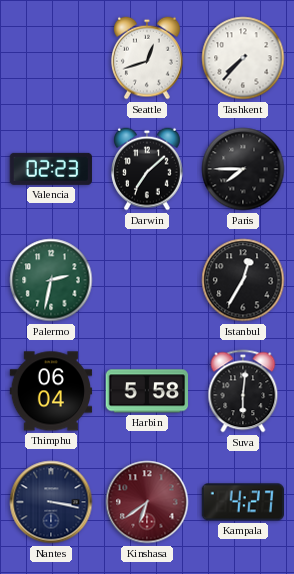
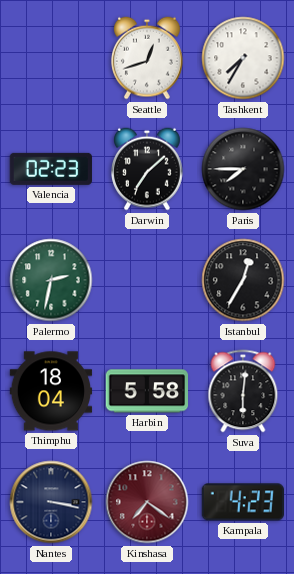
Tashkent: 7:37 -> 7:35 (243, 58)
Thimphu: 06:04 -> 18:04 (51, 391)
Kinshasa: 6:39 -> 7:21 (147, 502)
Kampala: 4:27 -> 4:23 (242, 502)
